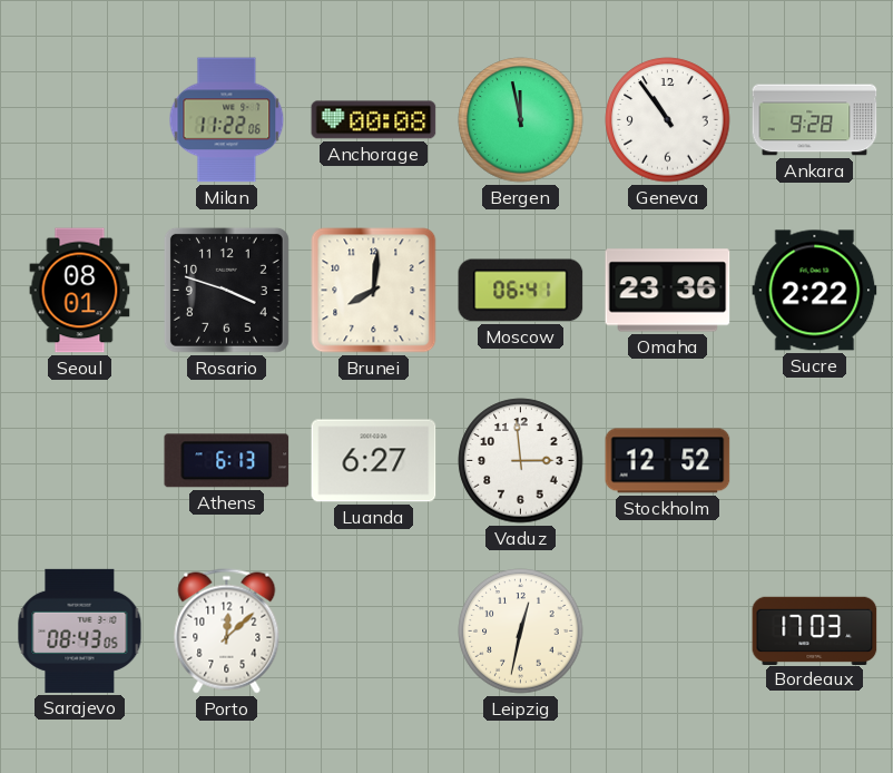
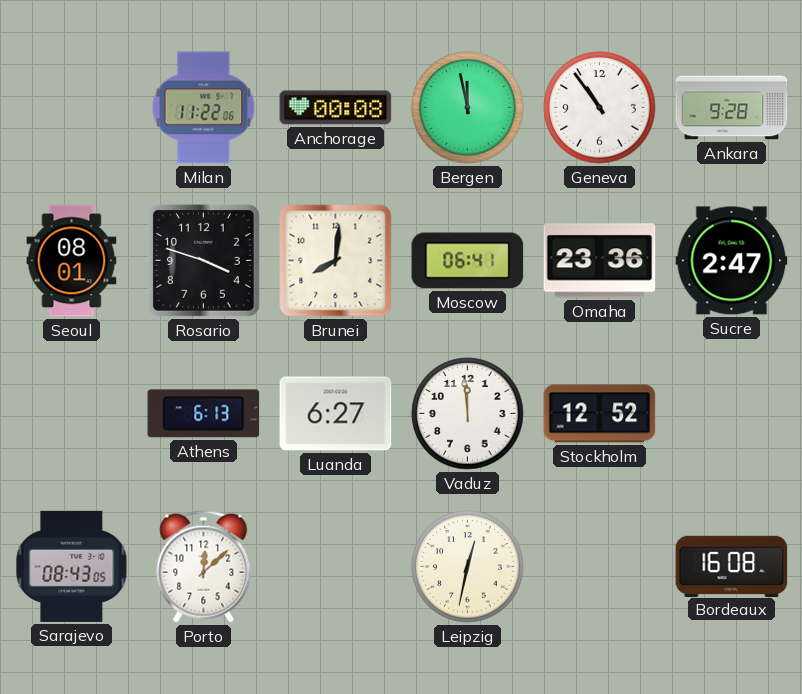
Sucre: 2:22 -> 2:47 (732, 261)
Vaduz: 2:59 -> 11:59 (468, 414)
Bordeaux: 17:03 -> 16:08 (732, 566)
